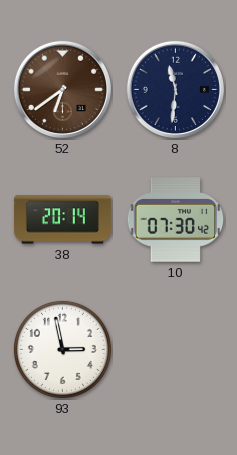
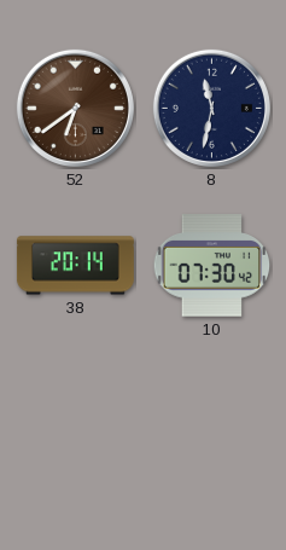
8: 11:31 -> 11:32 (211, 108)
93: 2:58 -> none (62, 349)
